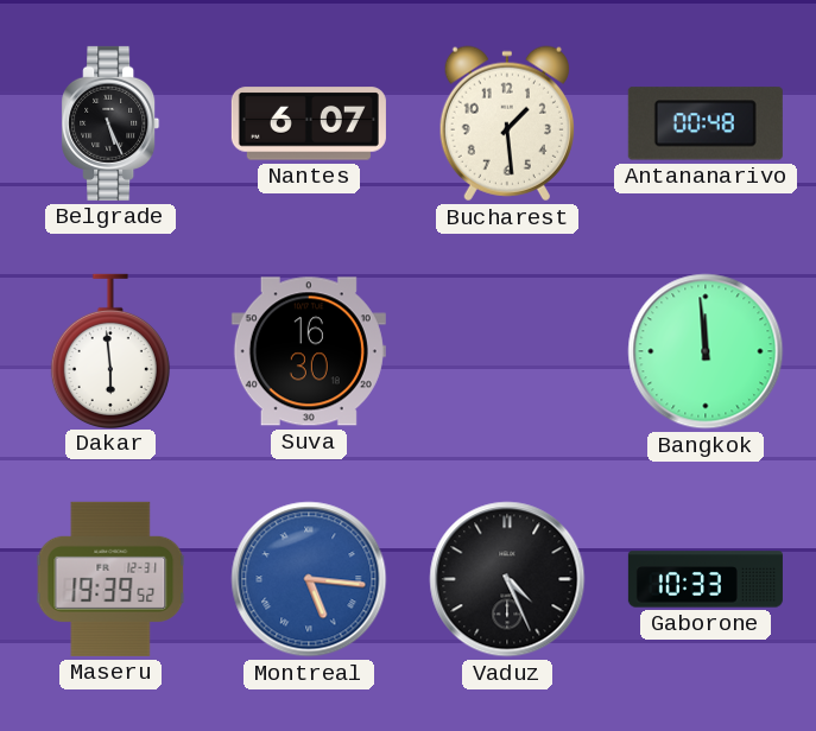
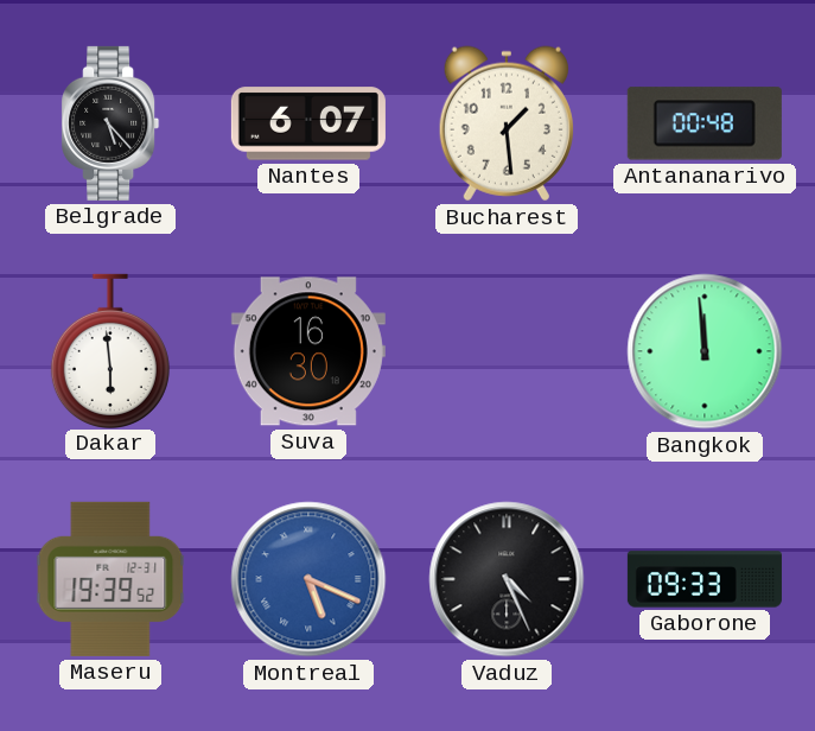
Belgrade: 5:26 -> 5:23 (110, 123)
Montreal: 5:16 -> 5:19 (308, 579)
Gaborone: 10:33 -> 09:33 (705, 579)
